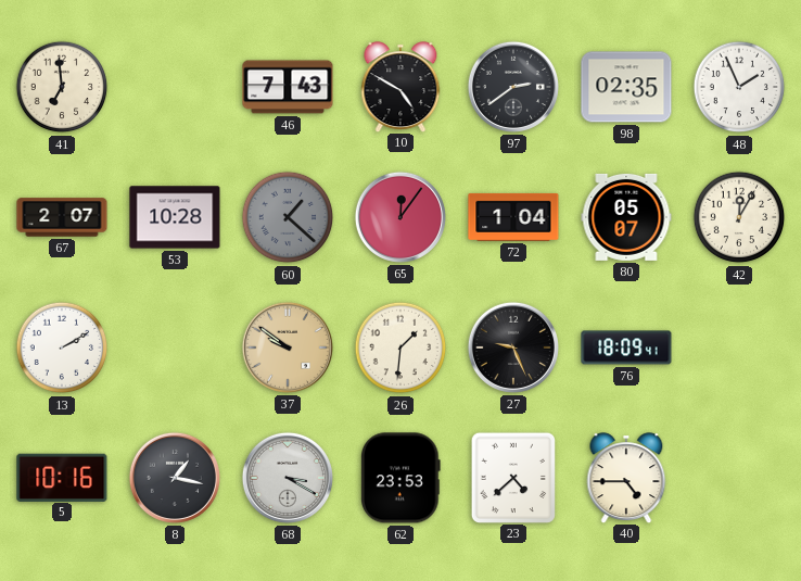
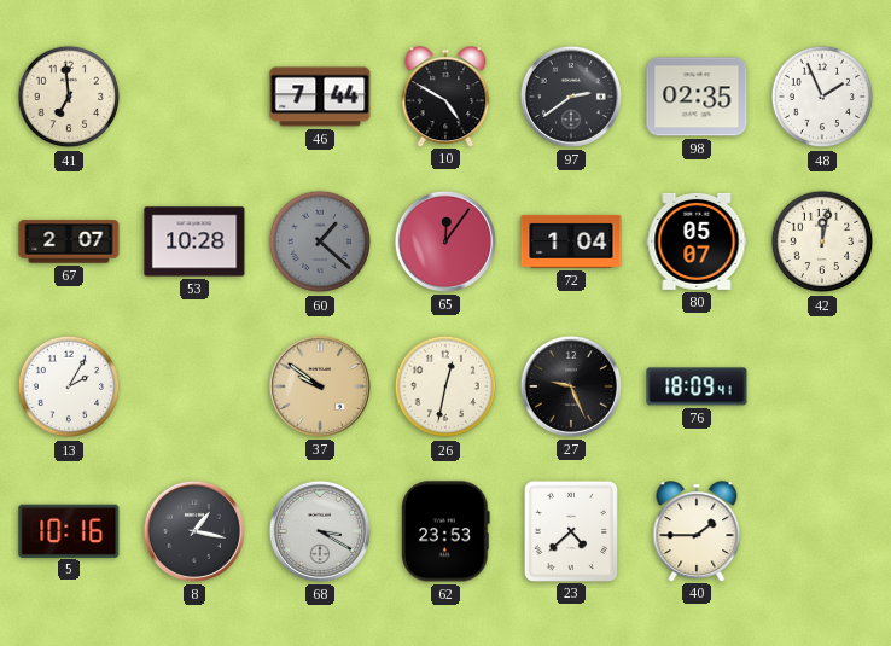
46: 7:43 -> 7:44 (320, 97)
42: 12:05 -> 12:02 (822, 241)
13: 2:10 -> 2:05 (69, 386)
26: 1:31 -> 12:32 (445, 386)
40: 4:45 -> 1:45 (697, 531)
